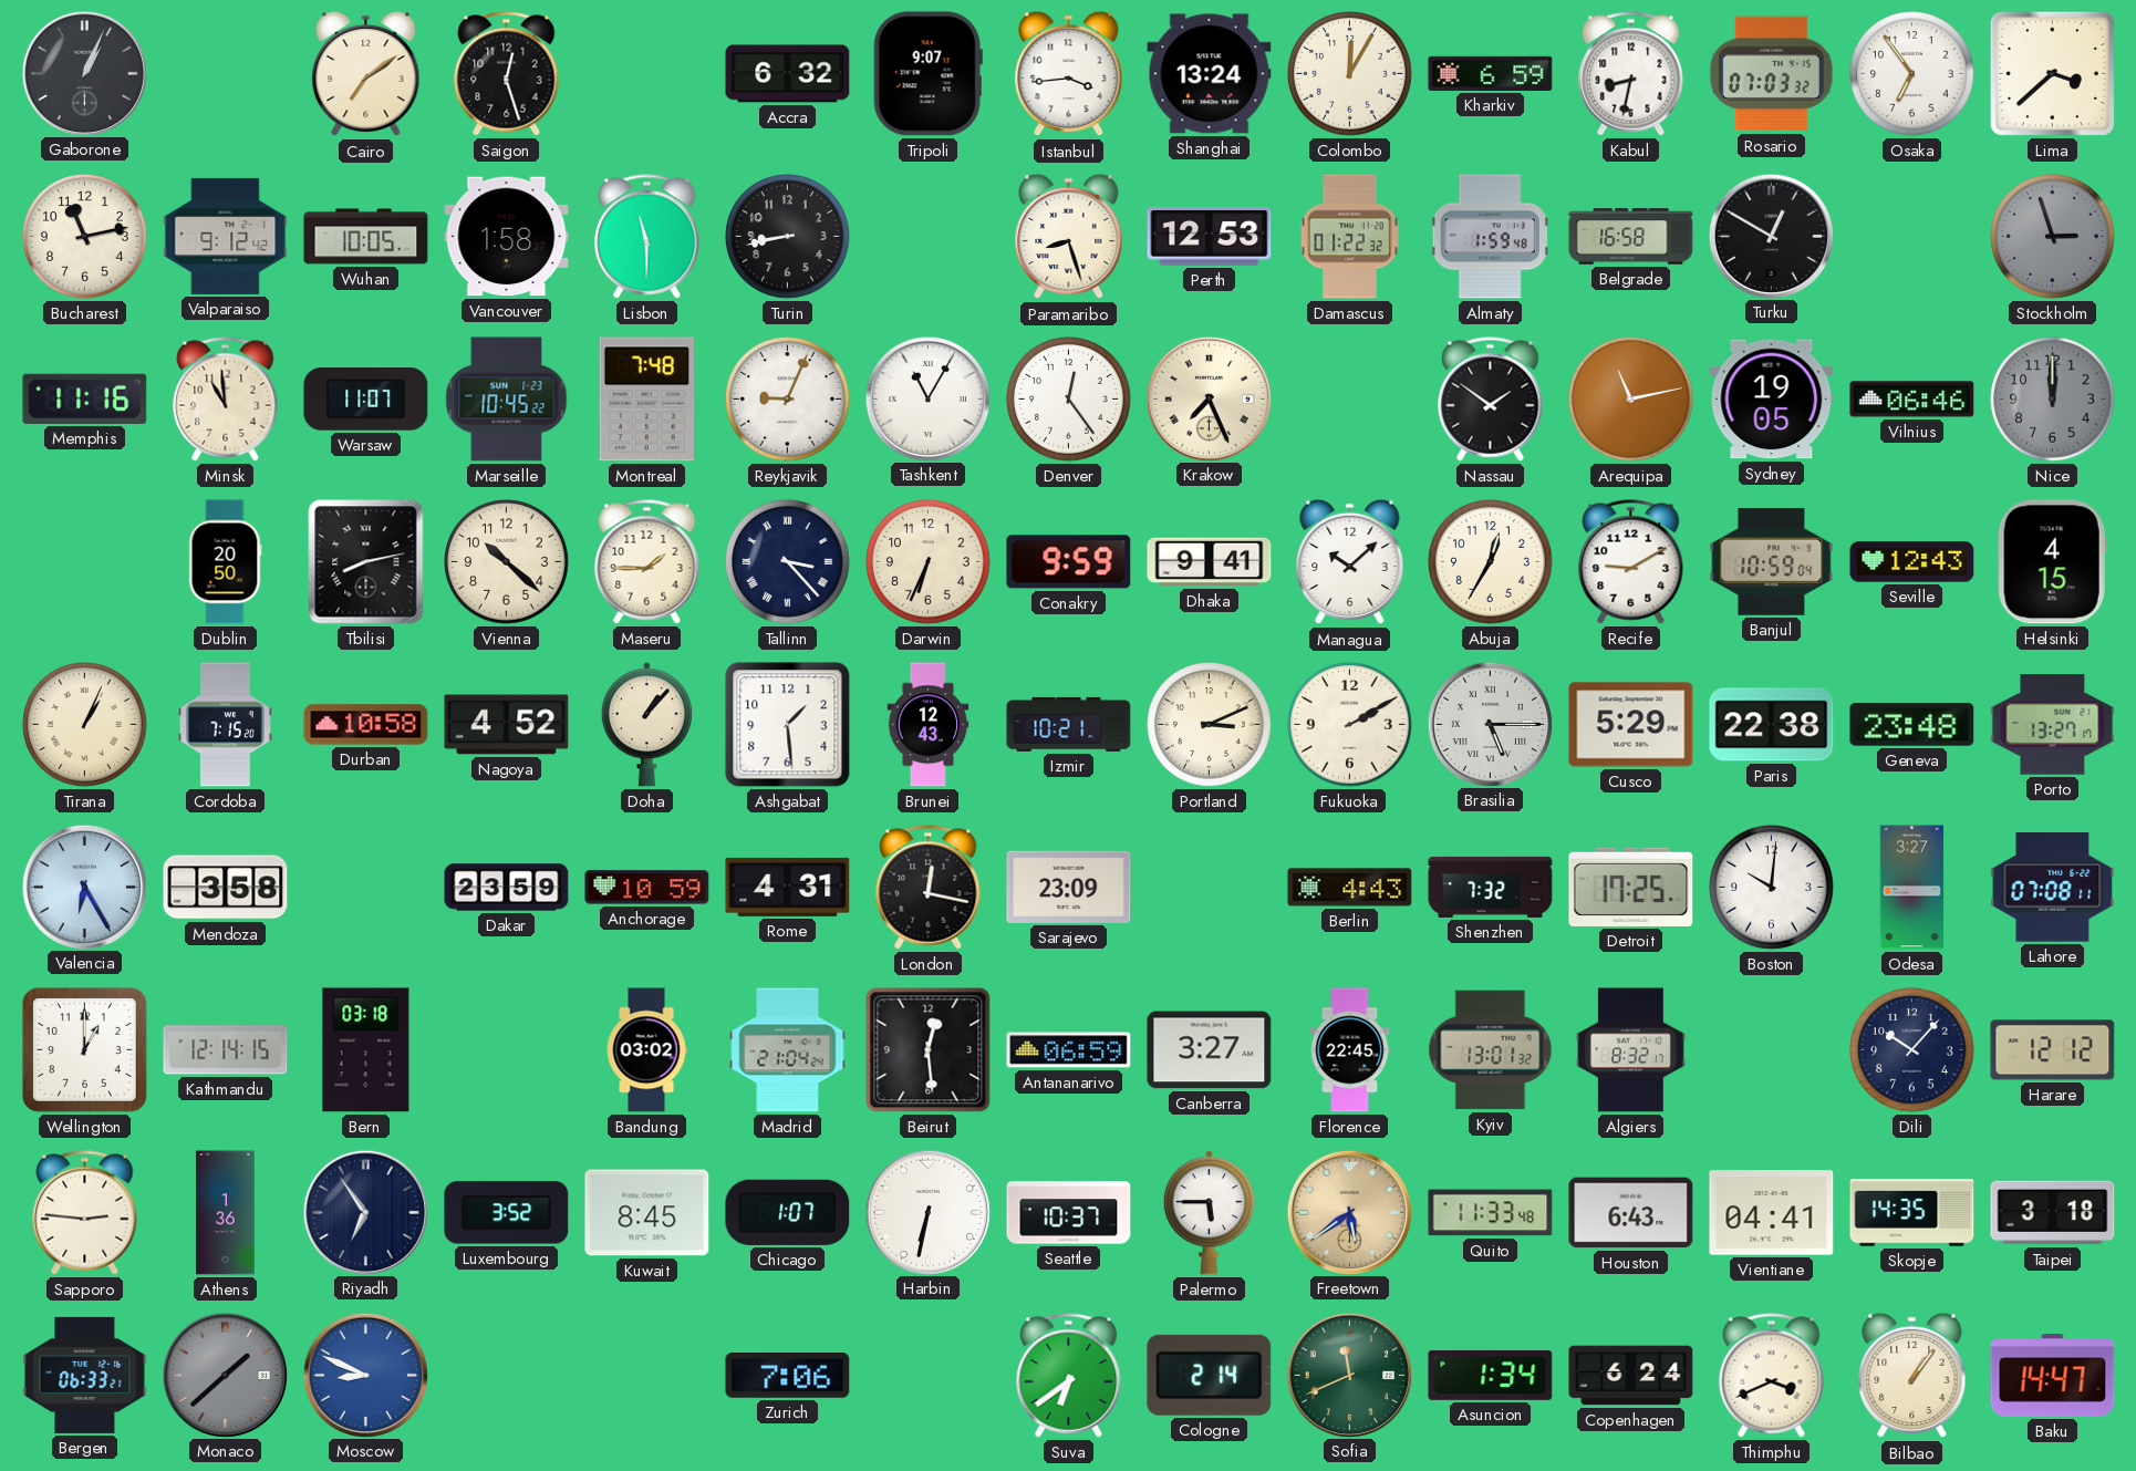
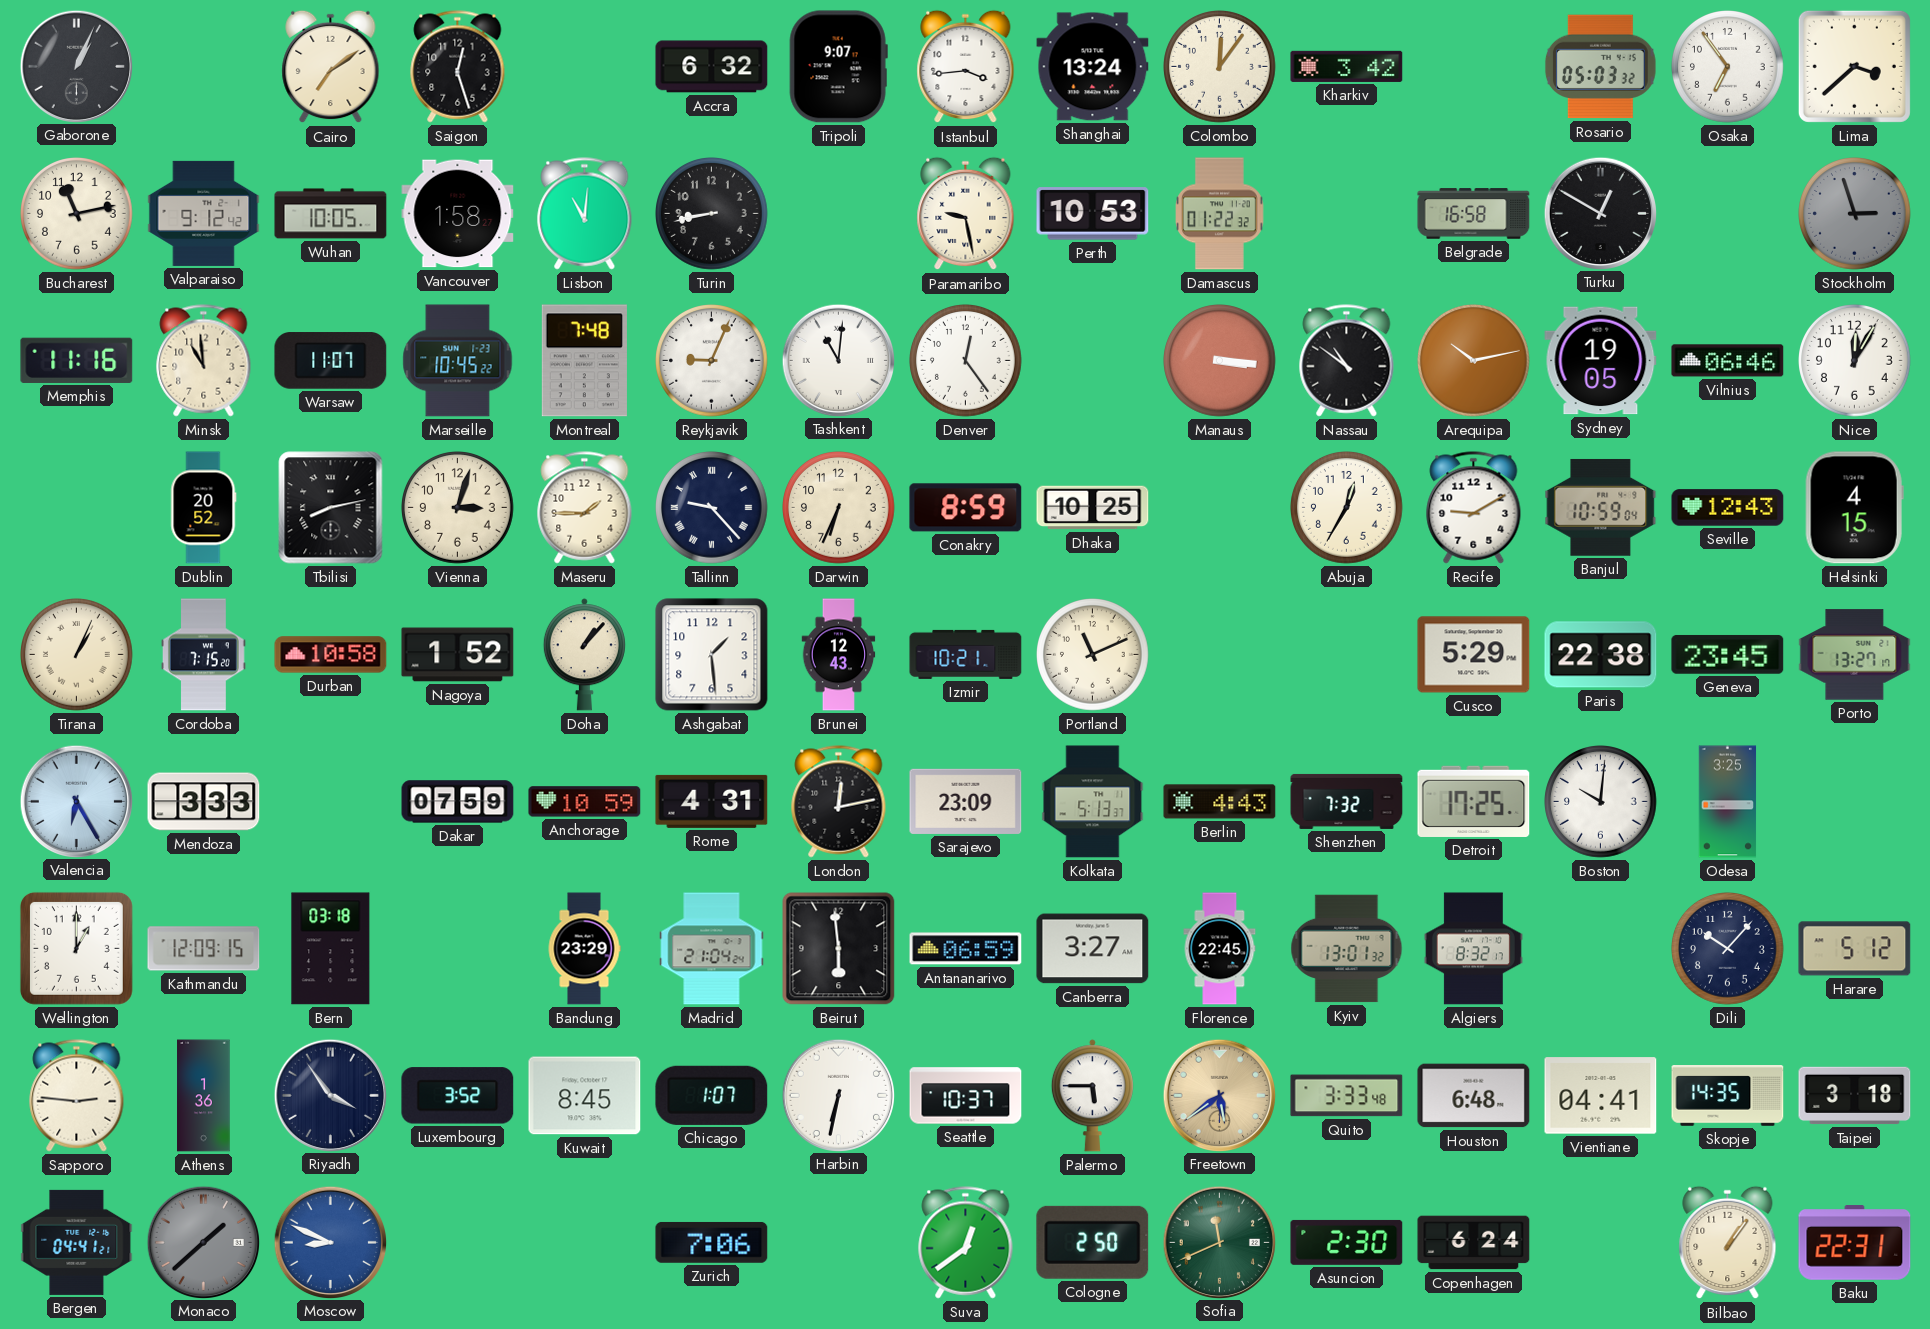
Colombo: 12:05 -> 12:06 (1220, 67)
Kharkiv: 6:59 -> 3:42 (1347, 66)
Kabul: 8:32 -> none (1631, 74)
Rosario: 07:03 -> 05:03 (1600, 67)
Lisbon: 11:30 -> 11:01 (585, 214)
Paramaribo: 8:27 -> 9:28 (966, 214)
Perth: 12:53 -> 10:53 (1093, 214)
Almaty: 1:59 -> none (1491, 237)
Tashkent: 11:05 -> 11:01 (838, 360)
Krakow: 7:26 -> none (1209, 398)
Manaus: none -> 3:16 (1220, 361)
Nassau: 1:51 -> 10:51 (1347, 361)
Arequipa: 11:13 -> 10:13 (1474, 361)
Nice: 12:00 -> 12:05 (1855, 361)
Nice dial: grey -> white (1855, 361)
Dublin: 20:50 -> 20:52 (204, 508)
Vienna: 10:22 -> 3:03 (458, 508)
Tallinn: 3:23 -> 9:23 (712, 508)
Conakry: 9:59 -> 8:59 (966, 508)
Dhaka: 9:41 -> 10:25 (1093, 508)
Managua: 10:08 -> none (1350, 562)
Nagoya: 4:52 -> 1:52 (458, 655)
Portland: 3:11 -> 11:11 (1093, 655)
Fukuoka: 2:10 -> none (1350, 725)
Brasilia: 5:15 -> none (1490, 724)
Geneva: 23:48 -> 23:45 (1728, 654)
Mendoza: 3:58 -> 3:33 (204, 802)
Dakar: 23:59 -> 07:59 (458, 802)
London: 12:17 -> 12:13 (839, 802)
Kolkata: none -> 5:13 (1093, 802)
Odesa: 3:27 -> 3:25 (1728, 802)
Lahore: 07:08 -> none (2053, 888)
Kathmandu: 12:14 -> 12:09 (204, 949)
Bandung: 03:02 -> 23:29 (584, 949)
Beirut: 12:29 -> 5:59 (839, 949)
Harare: 12:12 -> 5:12 (1855, 949)
Riyadh: 6:54 -> 3:54 (330, 1095)
Quito: 11:33 -> 3:33 (1347, 1096)
Houston: 6:43 -> 6:48 (1474, 1096)
Bergen: 06:33 -> 04:41 (77, 1242)
Suva: 6:39 -> 12:39 (966, 1243)
Cologne: 2:14 -> 2:50 (1093, 1242)
Asuncion: 1:34 -> 2:30 (1347, 1242)
Thimphu: 3:41 -> none (1772, 1376)
Baku: 14:47 -> 22:31 (1855, 1243)
